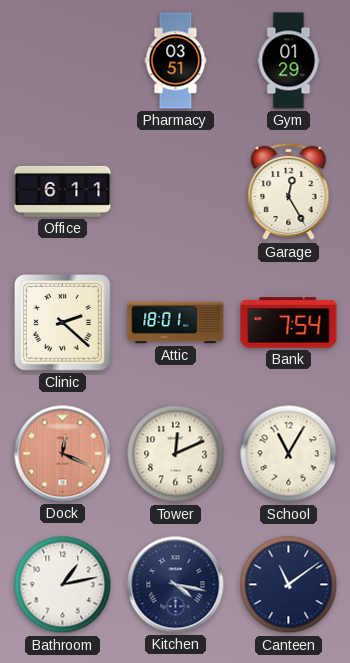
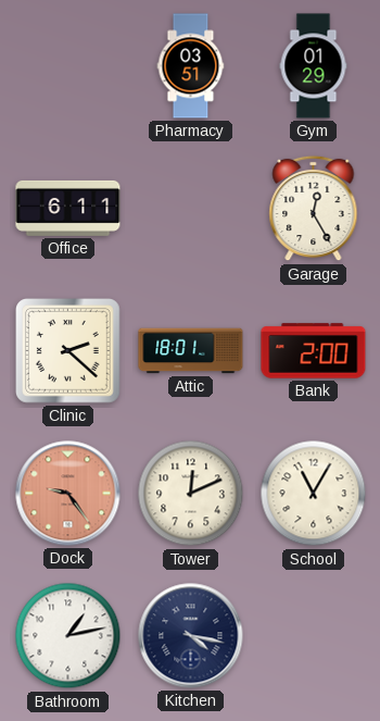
Bank: 7:54 -> 2:00 (314, 351)
Dock: 12:19 -> 9:24 (68, 494)
Canteen: 11:09 -> none (289, 585)
